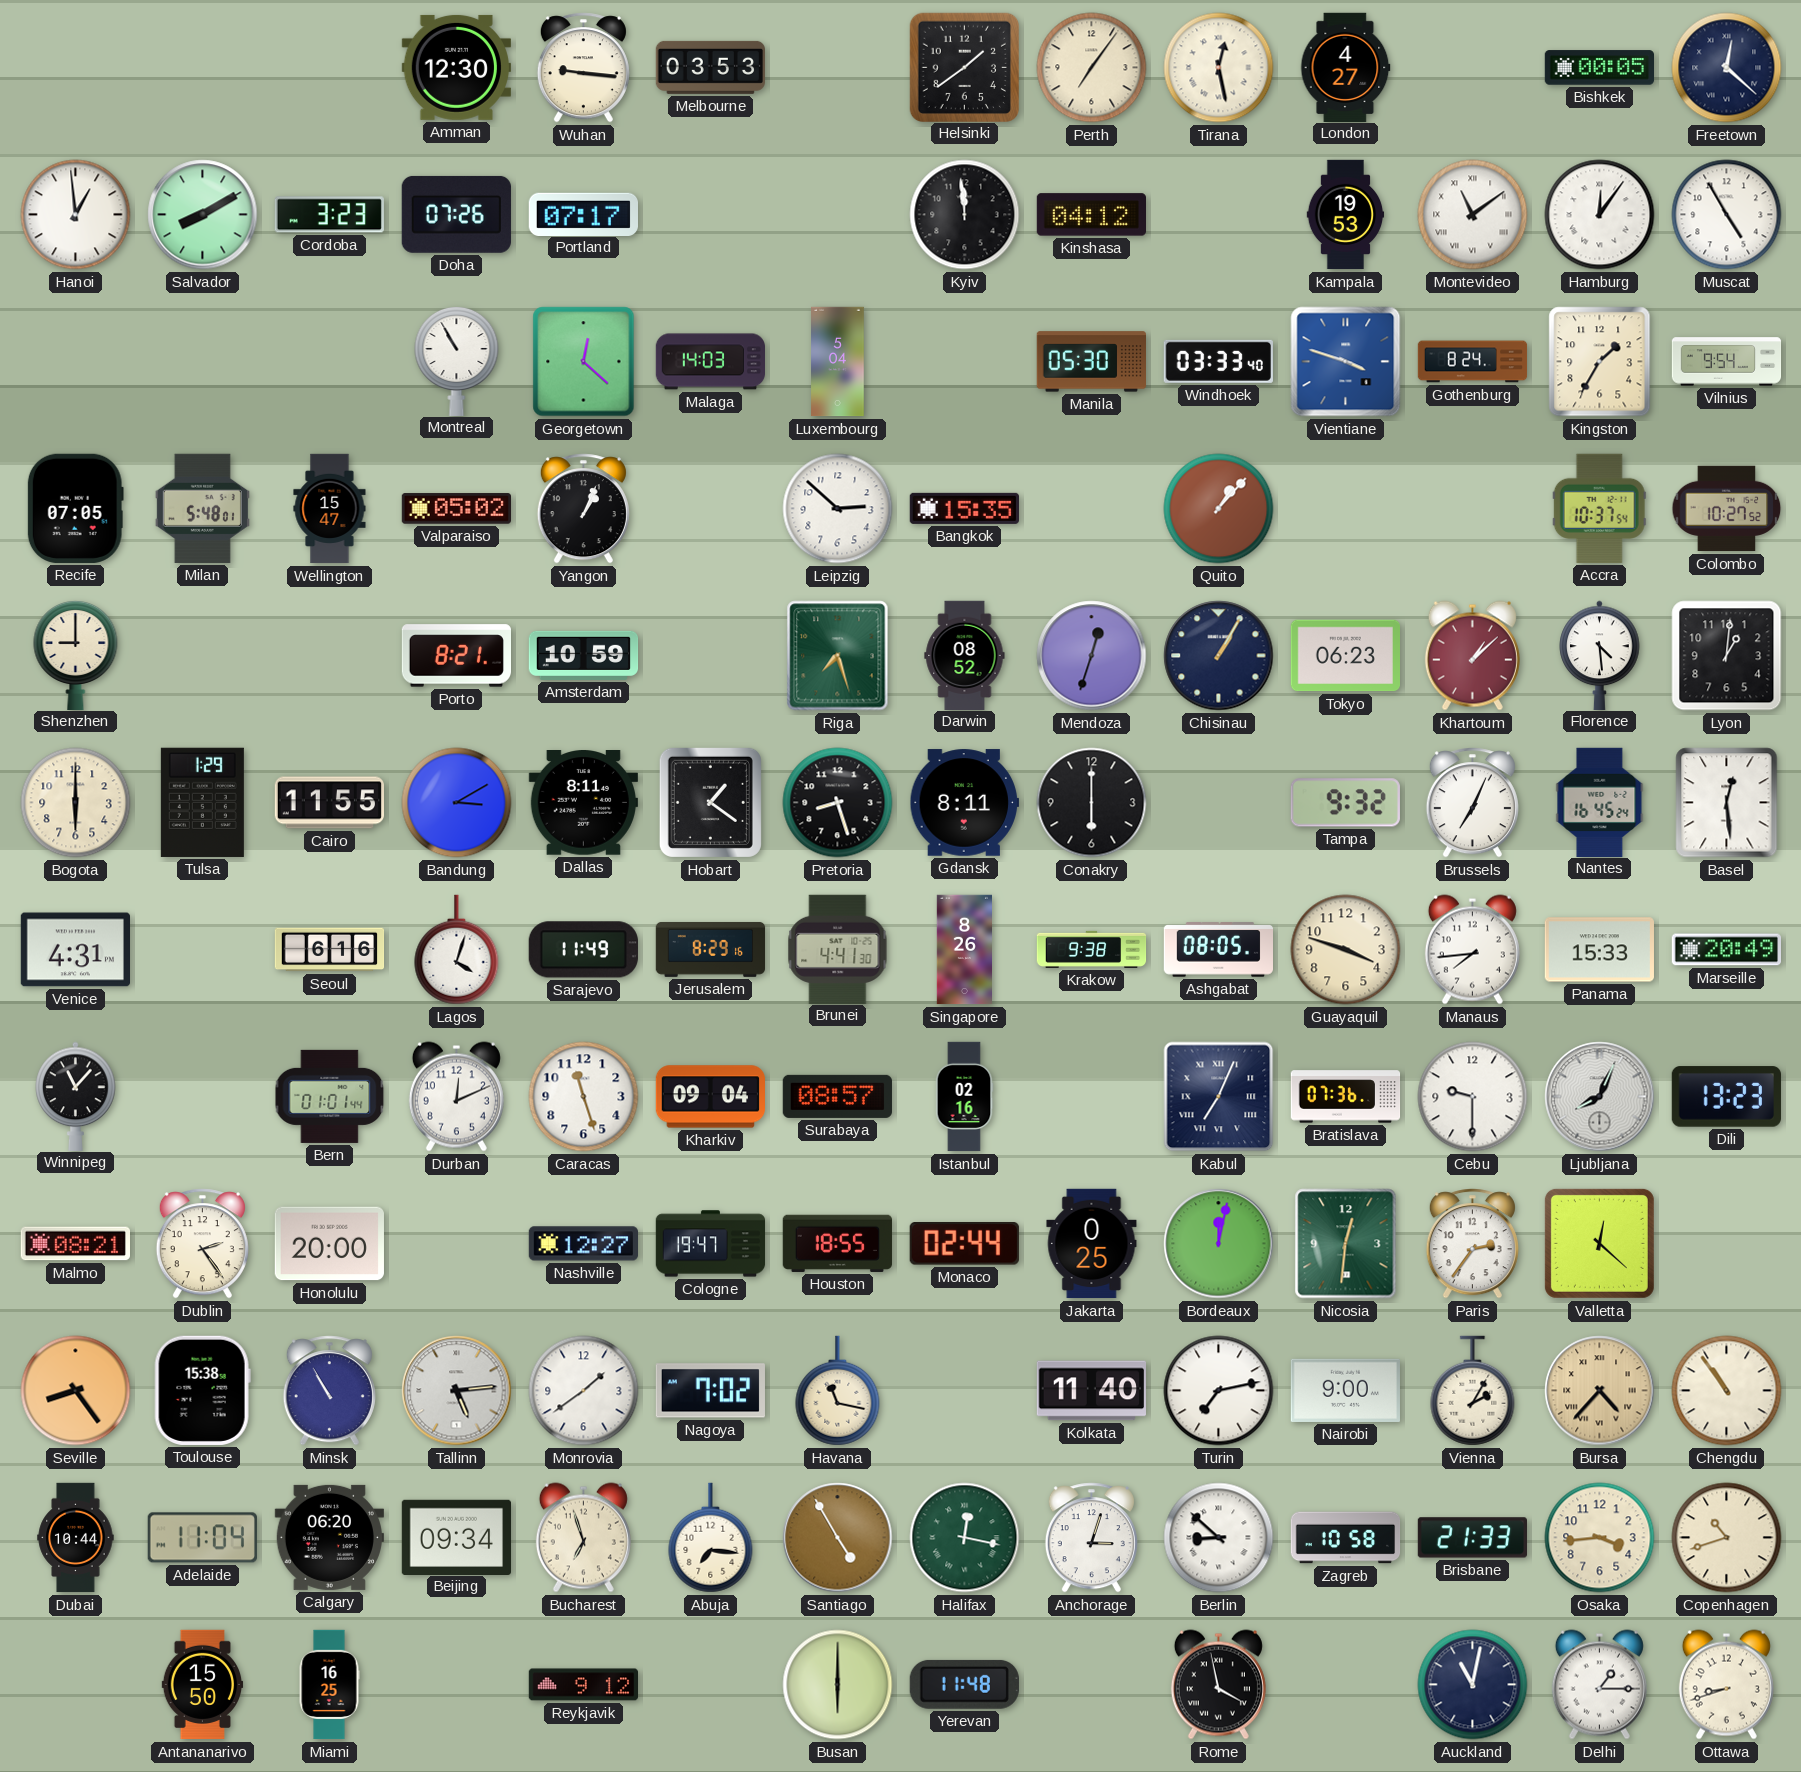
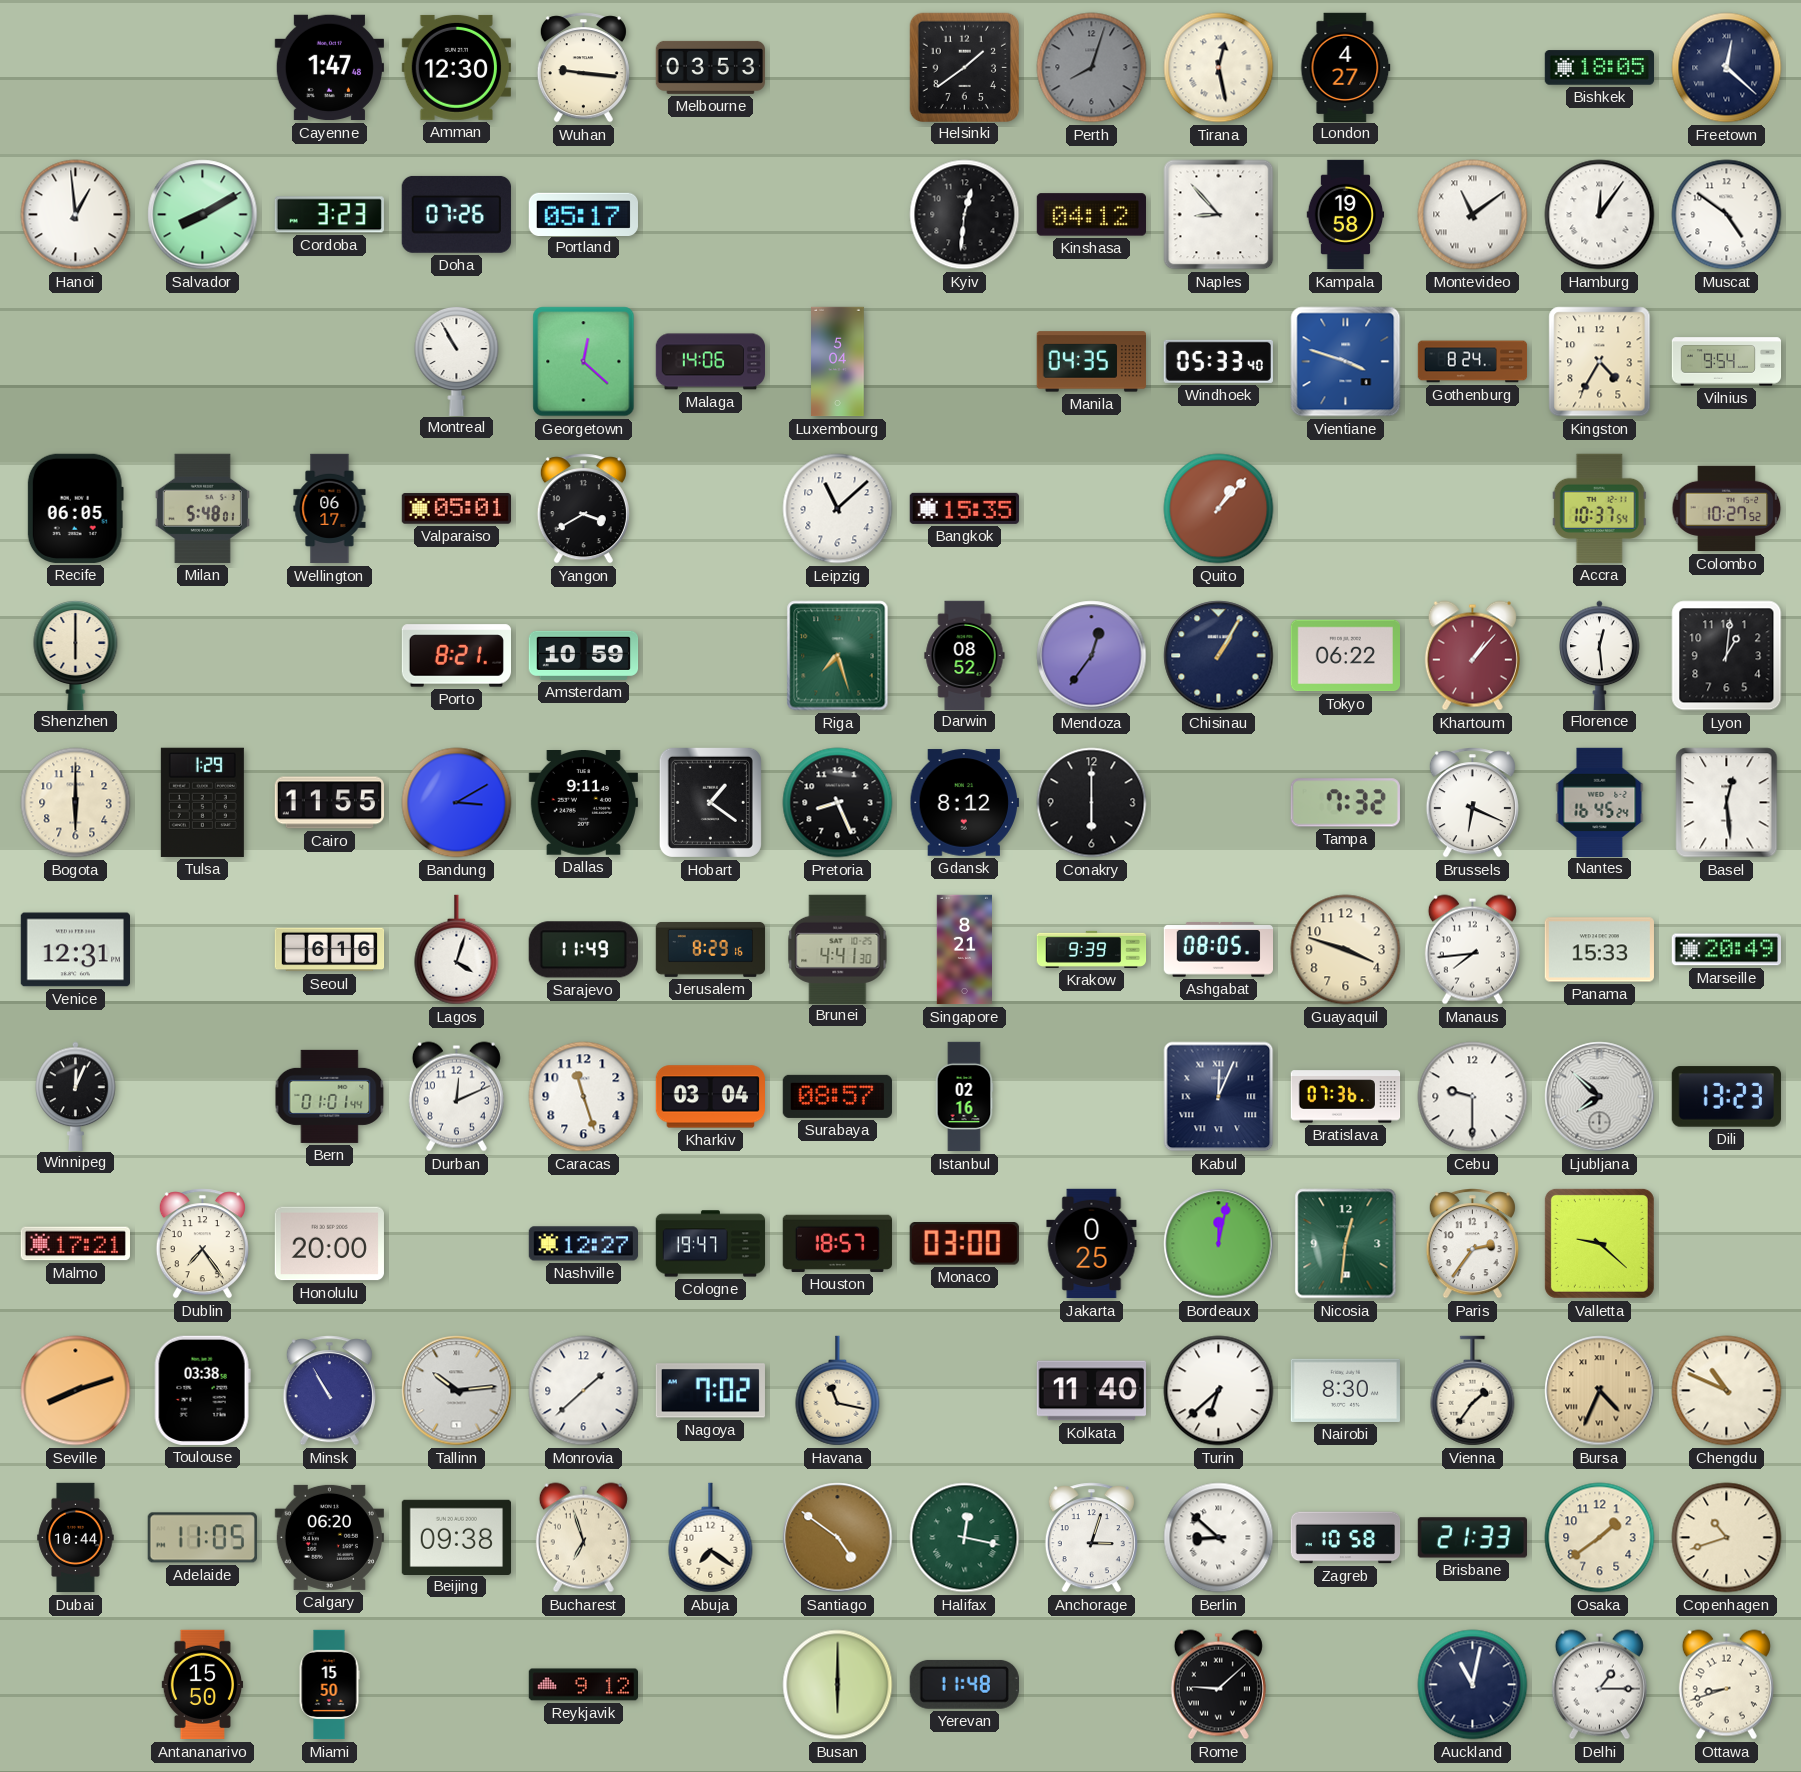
Cayenne: none -> 1:47 (329, 68)
Perth: 7:06 -> 8:03 (1092, 68)
Perth dial: cream -> grey (1092, 68)
Bishkek: 00:05 -> 18:05 (1599, 68)
Portland: 07:17 -> 05:17 (583, 214)
Kyiv: 11:59 -> 12:31 (965, 215)
Naples: none -> 8:53 (1219, 215)
Kampala: 19:53 -> 19:58 (1346, 215)
Muscat: 4:55 -> 4:51 (1727, 215)
Malaga: 14:03 -> 14:06 (710, 362)
Manila: 05:30 -> 04:35 (1091, 362)
Windhoek: 03:33 -> 05:33 (1218, 361)
Kingston: 1:35 -> 4:35 (1600, 362)
Recife: 07:05 -> 06:05 (75, 508)
Wellington: 15:47 -> 06:17 (330, 509)
Valparaiso: 05:02 -> 05:01 (456, 509)
Yangon: 1:04 -> 3:40 (583, 509)
Leipzig: 2:52 -> 11:08 (838, 509)
Shenzhen: 9:00 -> 6:00 (76, 654)
Mendoza: 12:33 -> 12:36 (1092, 656)
Tokyo: 06:23 -> 06:22 (1345, 656)
Khartoum: 1:08 -> 1:07 (1472, 656)
Florence: 4:29 -> 12:29 (1600, 655)
Dallas: 8:11 -> 9:11 (583, 803)
Pretoria: 8:27 -> 8:26 (838, 803)
Gdansk: 8:11 -> 8:12 (964, 803)
Tampa: 9:32 -> 7:32 (1345, 803)
Brussels: 7:04 -> 6:19 (1472, 803)
Venice: 4:31 -> 12:31 (75, 950)
Singapore: 8:26 -> 8:21 (964, 950)
Krakow: 9:38 -> 9:39 (1092, 949)
Winnipeg: 11:07 -> 12:04 (76, 1096)
Kharkiv: 09:04 -> 03:04 (710, 1097)
Kabul: 7:04 -> 12:04 (1219, 1097)
Ljubljana: 8:04 -> 7:52 (1600, 1097)
Malmo: 08:21 -> 17:21 (75, 1244)
Dublin: 2:24 -> 7:24 (202, 1244)
Houston: 18:55 -> 18:57 (837, 1243)
Monaco: 02:44 -> 03:00 (964, 1244)
Valletta: 12:22 -> 9:22 (1599, 1243)
Seville: 8:24 -> 8:12 (76, 1391)
Toulouse: 15:38 -> 03:38 (202, 1390)
Tallinn: 5:14 -> 10:14 (457, 1391)
Monrovia: 1:39 -> 1:38 (584, 1391)
Turin: 7:13 -> 6:38 (1219, 1391)
Nairobi: 9:00 -> 8:30 (1345, 1390)
Vienna: 2:05 -> 1:36 (1473, 1391)
Bursa: 4:37 -> 4:34 (1600, 1391)
Chengdu: 10:54 -> 10:49 (1727, 1391)
Adelaide: 11:04 -> 11:05 (202, 1538)
Beijing: 09:34 -> 09:38 (456, 1537)
Abuja: 7:16 -> 7:21 (711, 1538)
Santiago: 4:55 -> 4:51 (838, 1538)
Osaka: 3:44 -> 1:39 (1600, 1538)
Miami: 16:25 -> 15:50 (329, 1685)
Rome: 3:58 -> 9:08 (1218, 1685)
